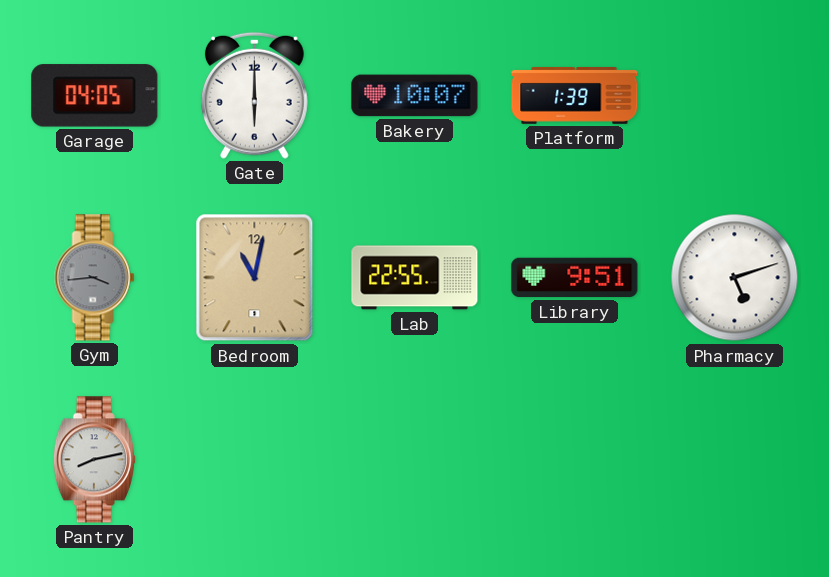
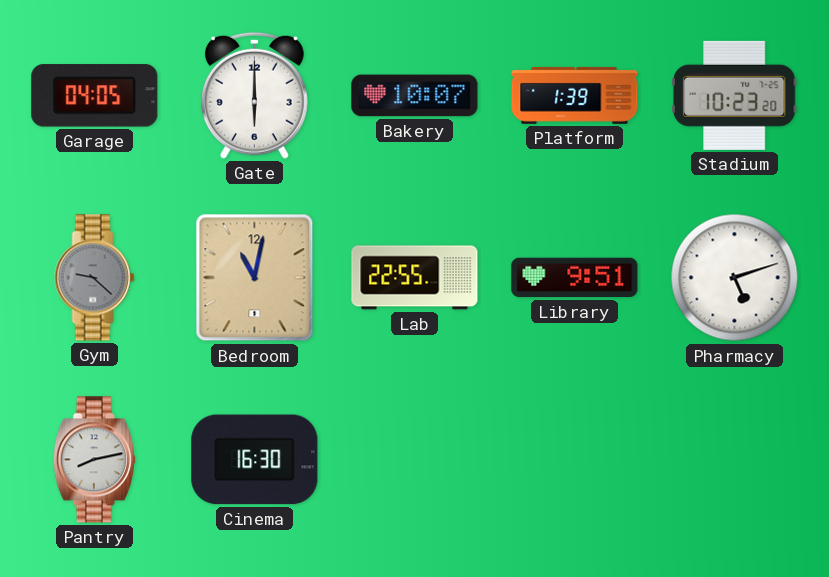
Stadium: none -> 10:23 (734, 95)
Gym: 3:44 -> 9:22 (95, 278)
Cinema: none -> 16:30 (255, 460)
